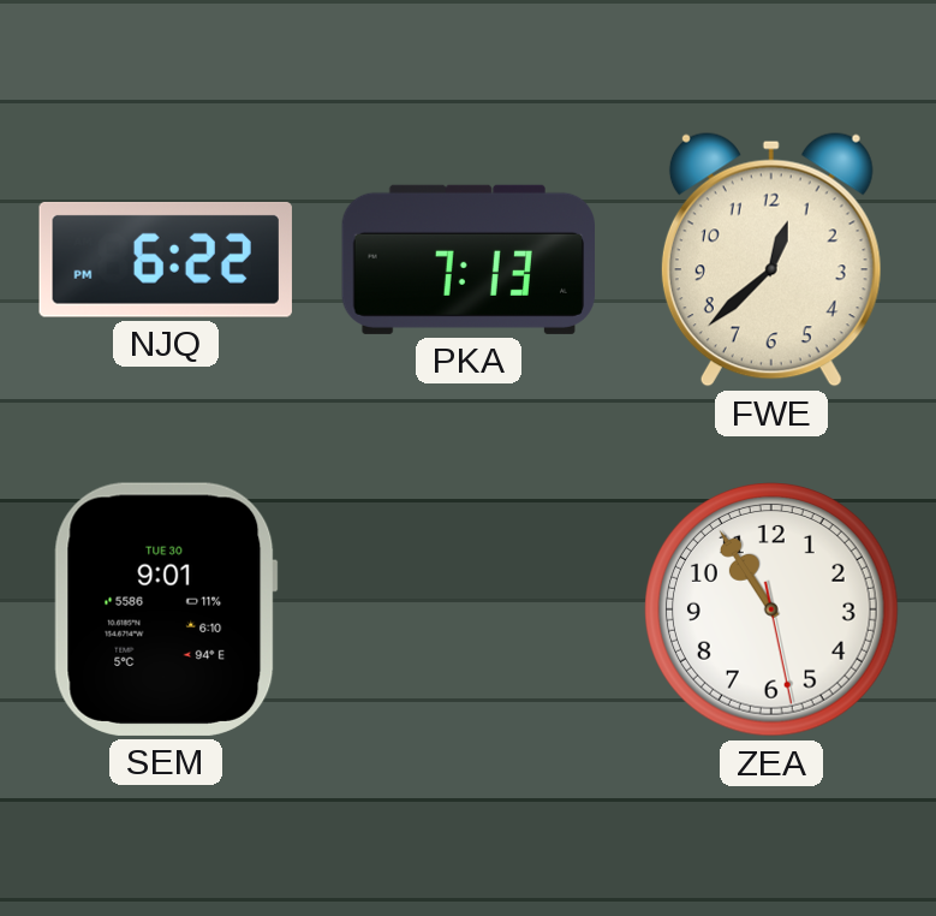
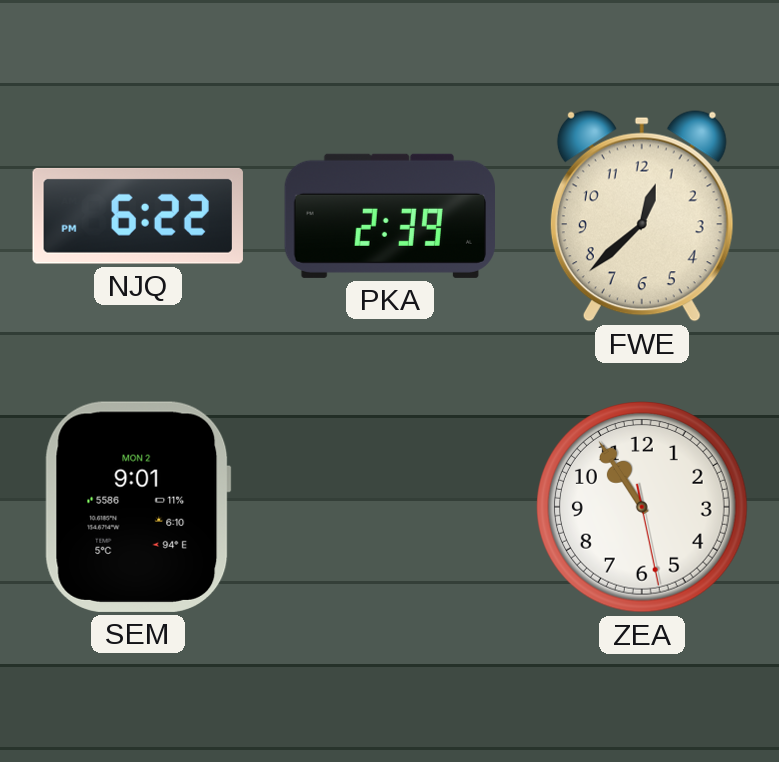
PKA: 7:13 -> 2:39 (389, 216)
SEM date: TUE 30 -> MON 2 (138, 507)
